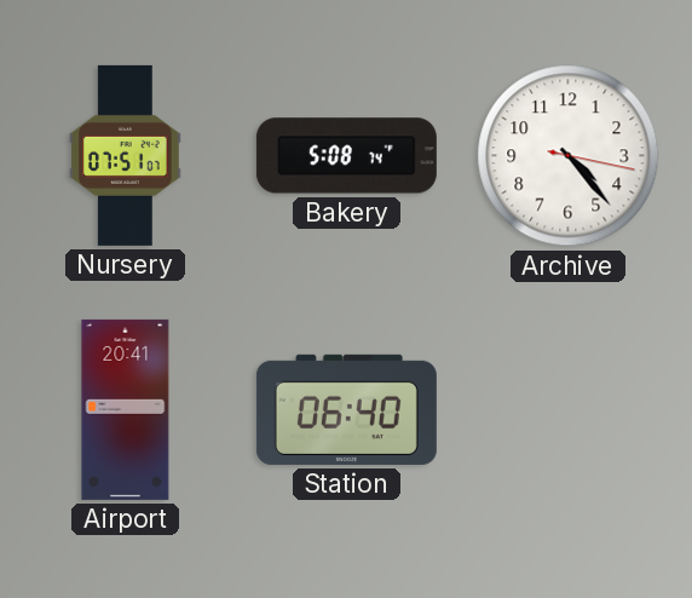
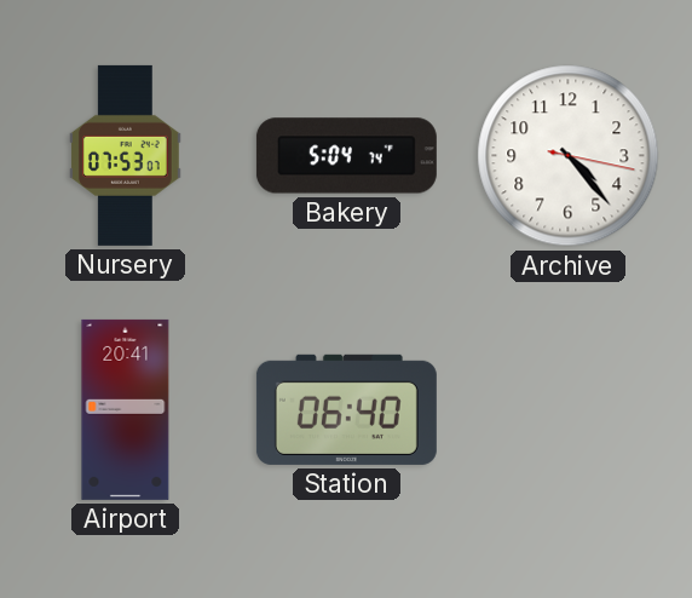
Nursery: 07:51 -> 07:53 (125, 155)
Bakery: 5:08 -> 5:04 (346, 156)
